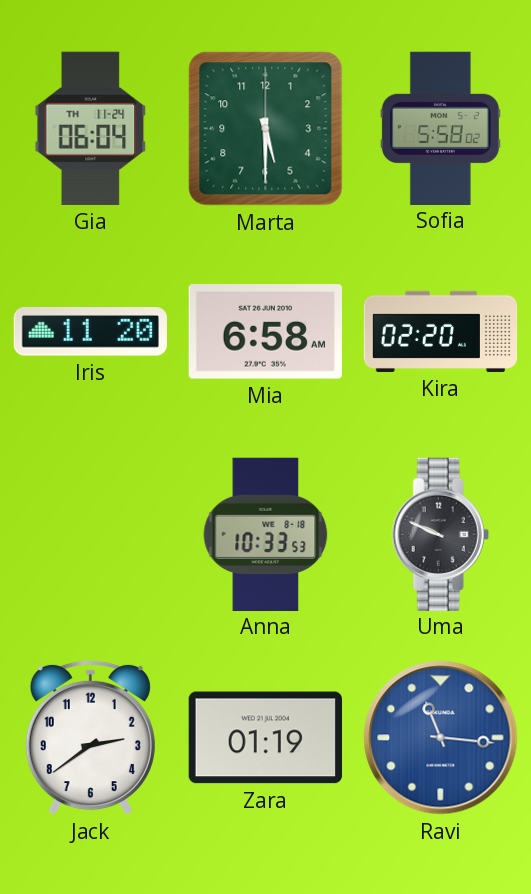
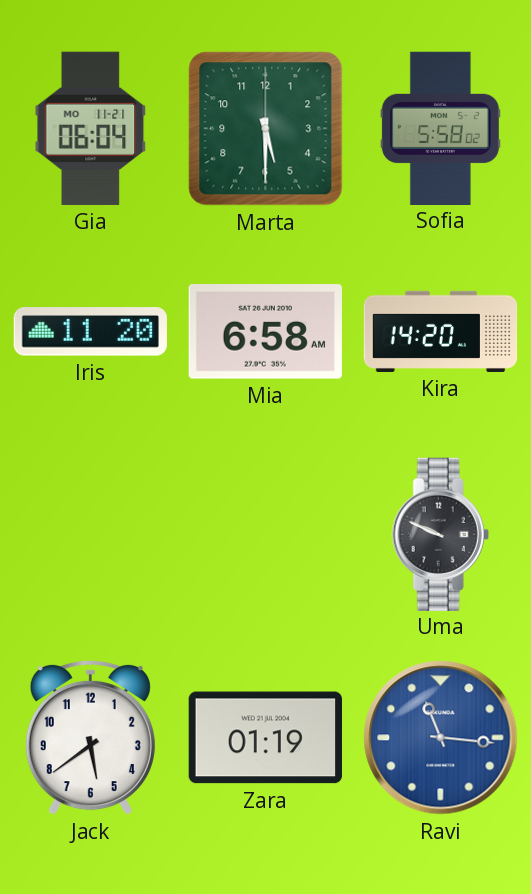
Gia date: TH 11-24 -> MO 11-21 (91, 128)
Kira: 02:20 -> 14:20 (441, 331)
Anna: 10:33 -> none (266, 534)
Jack: 2:39 -> 5:39 (90, 737)
